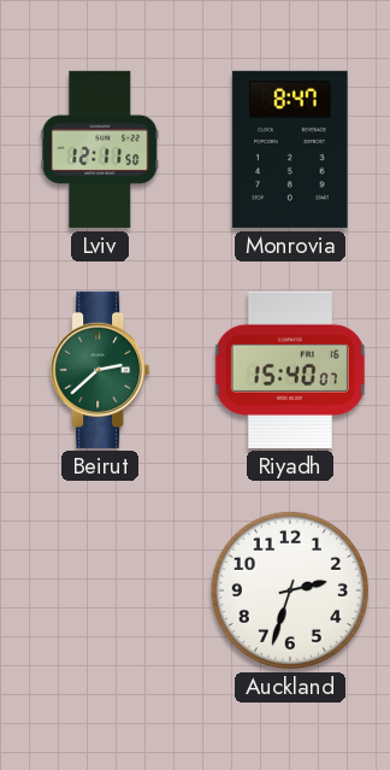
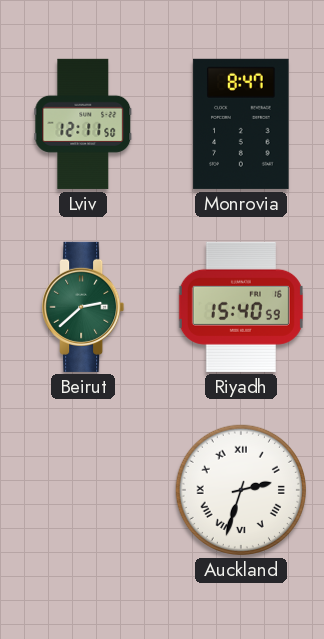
Riyadh: 15:40:07 -> 15:40:59 (241, 307)
Auckland numerals: Arabic -> Roman (241, 490)
